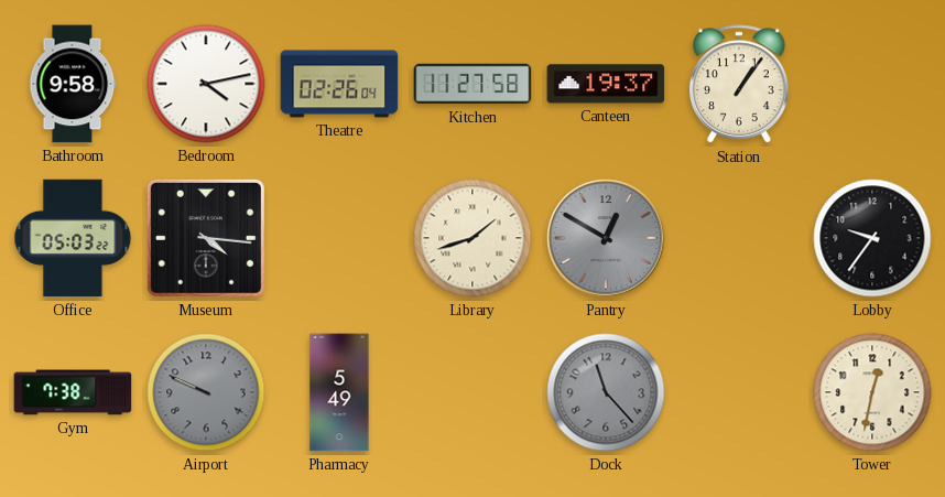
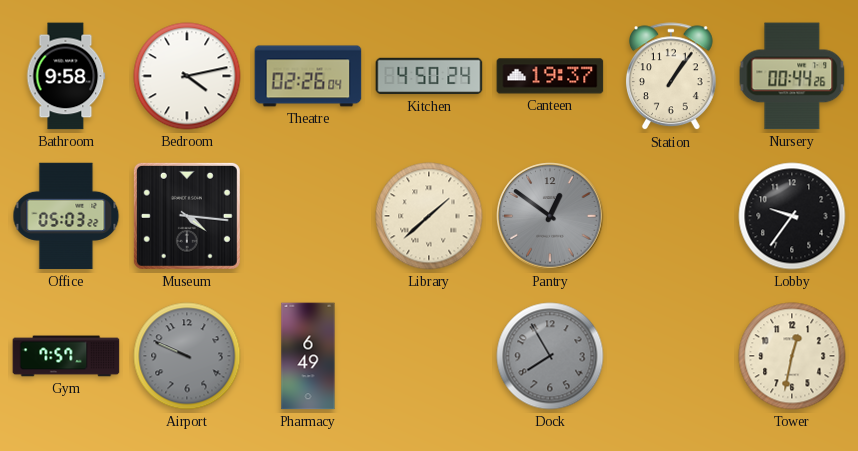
Kitchen: 11:27 -> 4:50 (429, 76)
Nursery: none -> 00:44 (792, 76)
Library: 1:42 -> 1:38 (429, 216)
Pantry: 12:50 -> 12:51 (550, 216)
Gym: 7:38 -> 7:57 (66, 356)
Pharmacy: 5:49 -> 6:49 (308, 356)
Dock: 11:23 -> 7:55 (550, 356)
